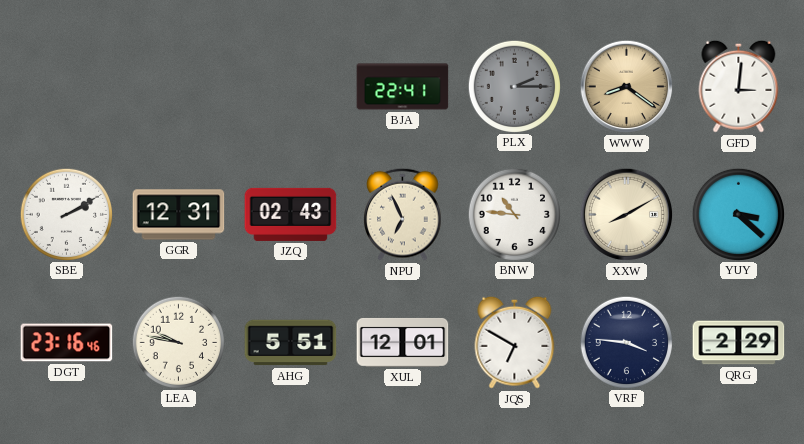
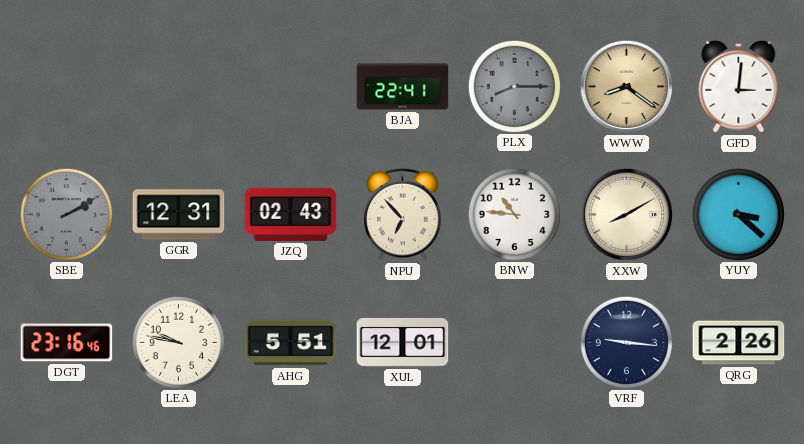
PLX: 2:15 -> 8:15 (514, 86)
SBE dial: white -> grey (66, 214)
NPU: 6:56 -> 6:53 (403, 214)
JQS: 6:50 -> none (515, 342)
VRF: 3:46 -> 9:16 (626, 342)
QRG: 2:29 -> 2:26 (739, 343)
